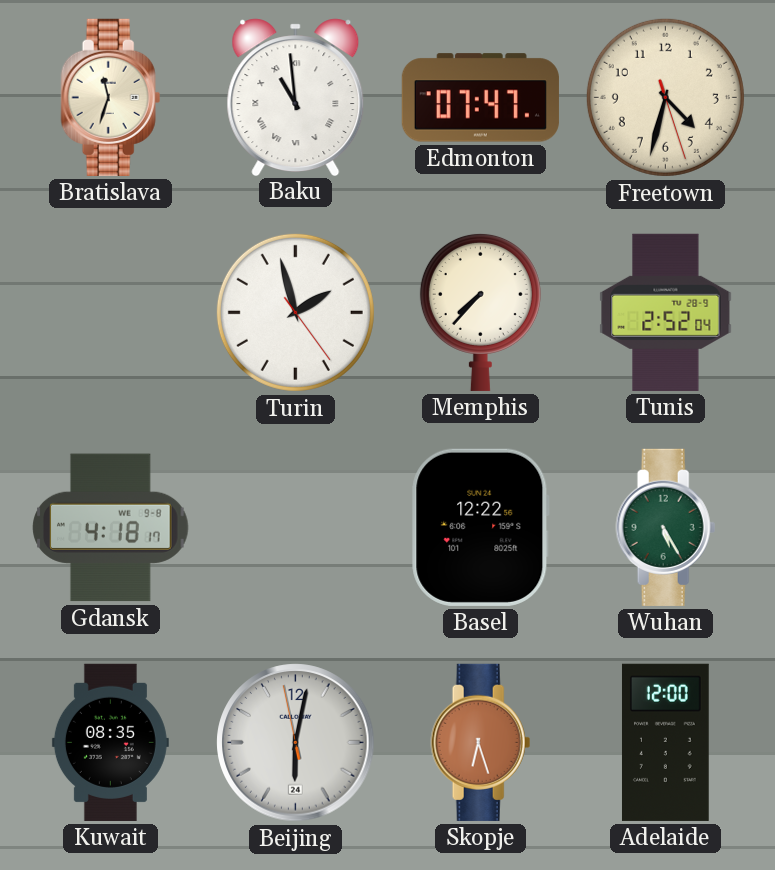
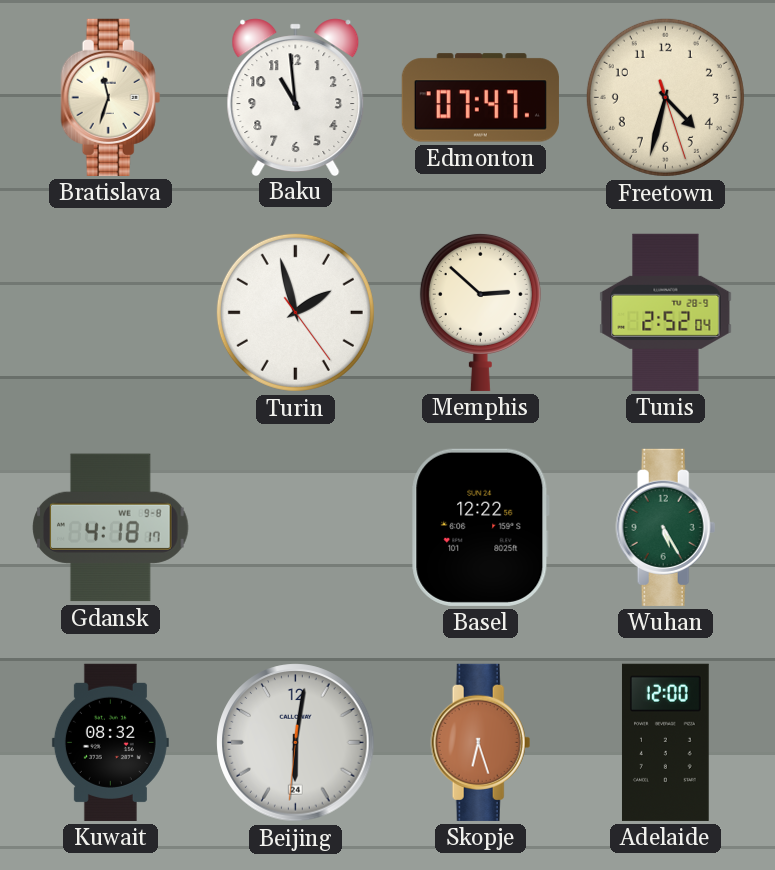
Baku numerals: Roman -> Arabic (296, 97)
Memphis: 7:37 -> 2:52 (480, 312)
Kuwait: 08:35 -> 08:32 (110, 742)
Beijing: 6:01:58 -> 6:01:31 (296, 743)
